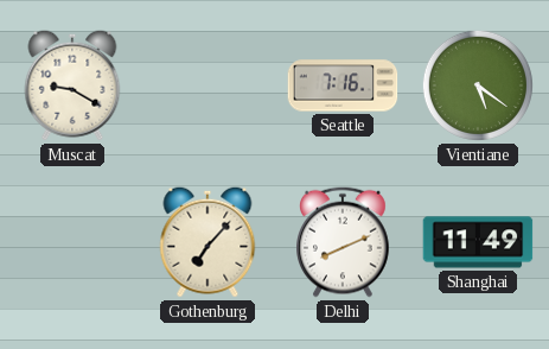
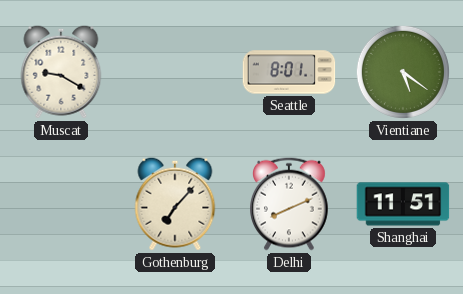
Seattle: 7:16 -> 8:01 (289, 72)
Shanghai: 11:49 -> 11:51 (403, 204)
